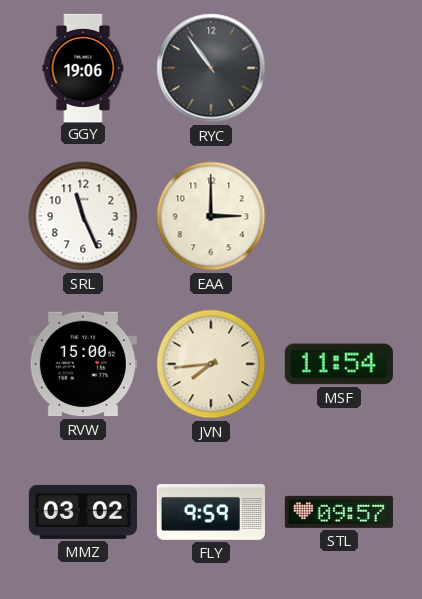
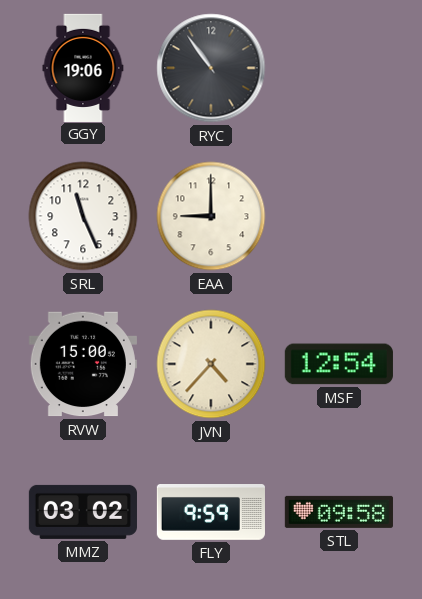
EAA: 3:00 -> 9:00 (211, 216)
JVN: 7:44 -> 4:37 (211, 364)
MSF: 11:54 -> 12:54 (339, 364)
STL: 09:57 -> 09:58 (339, 512)
